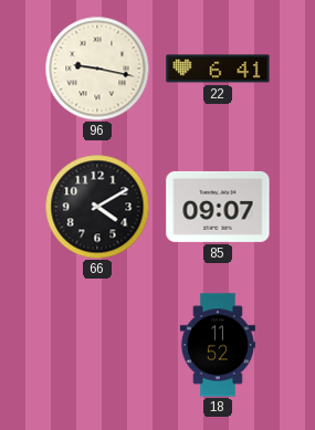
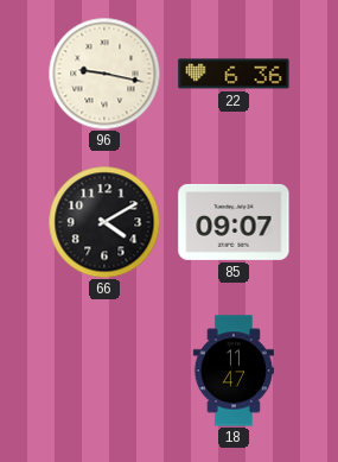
22: 6:41 -> 6:36 (234, 74)
18: 11:52 -> 11:47 (234, 371)
